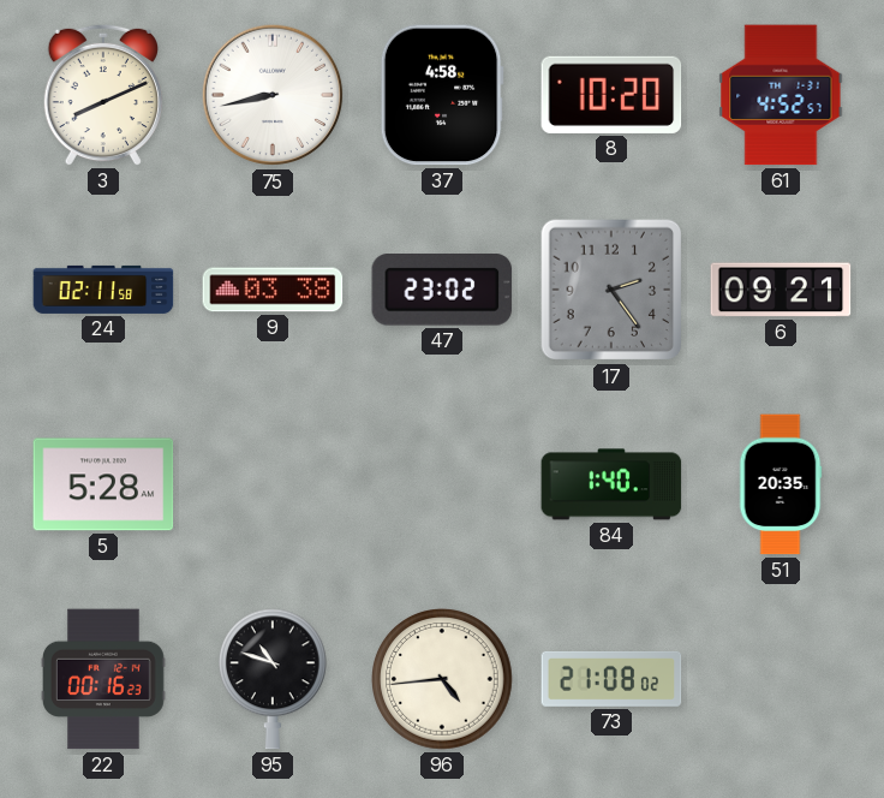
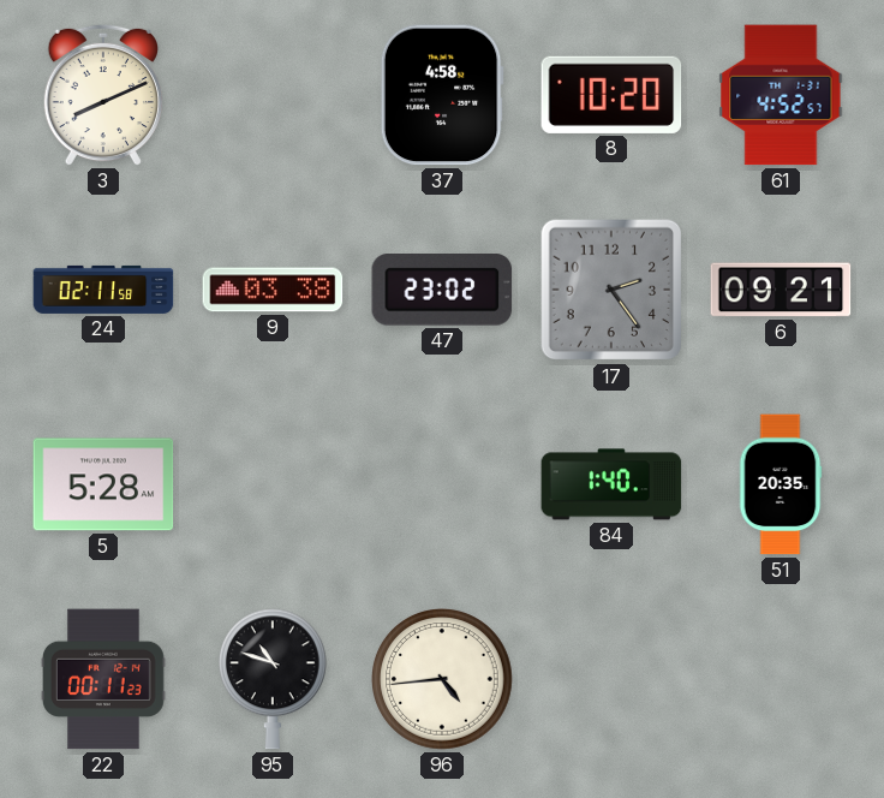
75: 8:43 -> none (273, 95)
22: 00:16 -> 00:11 (104, 679)
73: 21:08 -> none (611, 679)
